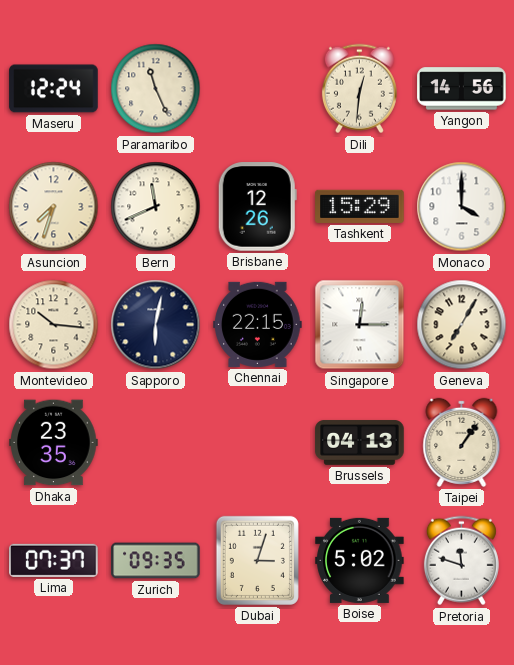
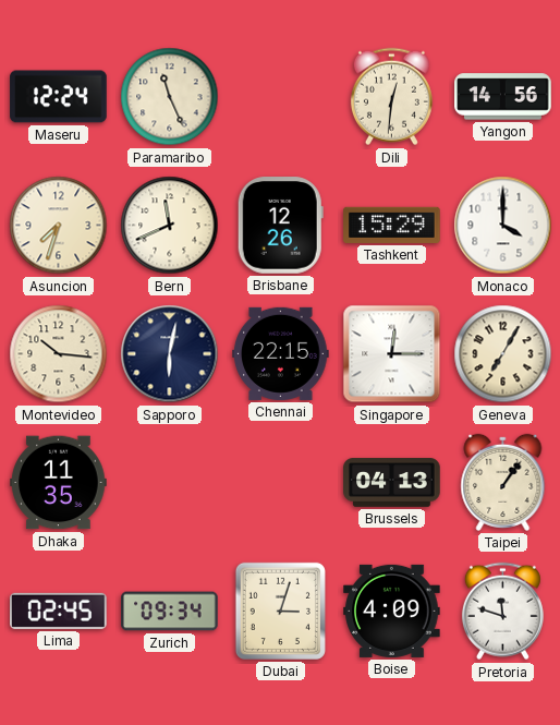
Dhaka: 23:35 -> 11:35 (59, 483)
Lima: 07:37 -> 02:45 (59, 611)
Zurich: 09:35 -> 09:34 (170, 612)
Boise: 5:02 -> 4:09 (392, 611)
